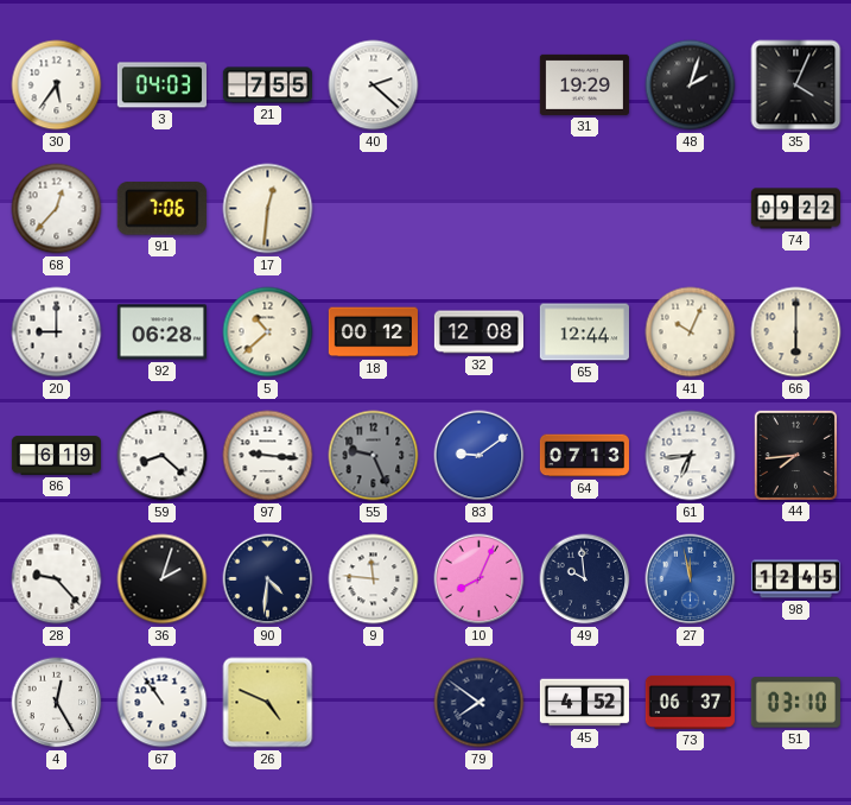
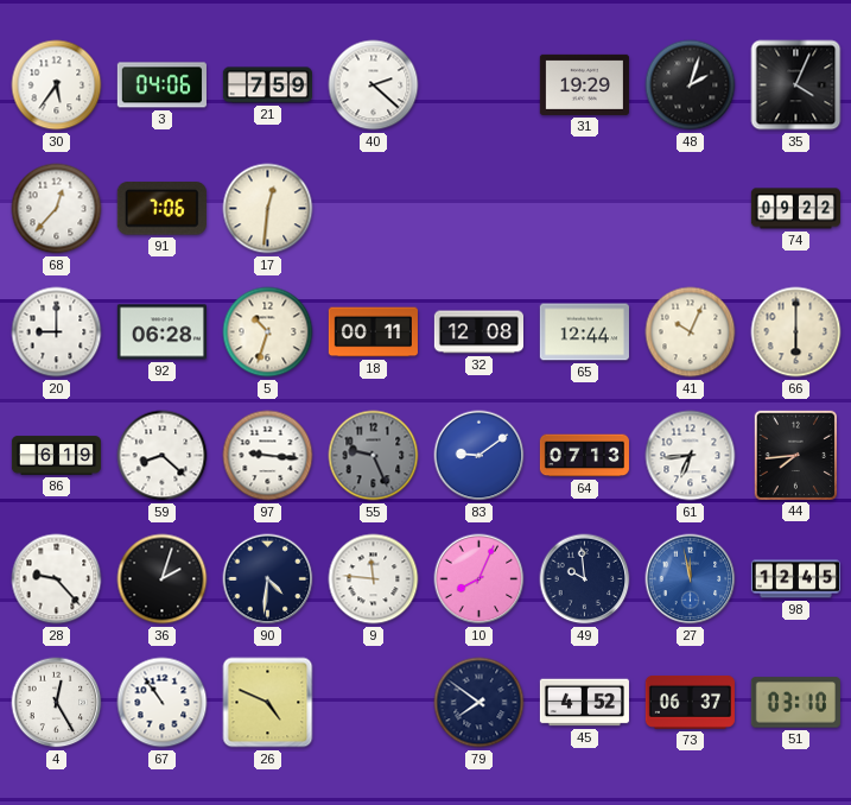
3: 04:03 -> 04:06 (161, 85)
21: 7:55 -> 7:59 (267, 85)
5: 10:38 -> 10:33 (268, 332)
18: 00:12 -> 00:11 (373, 332)
